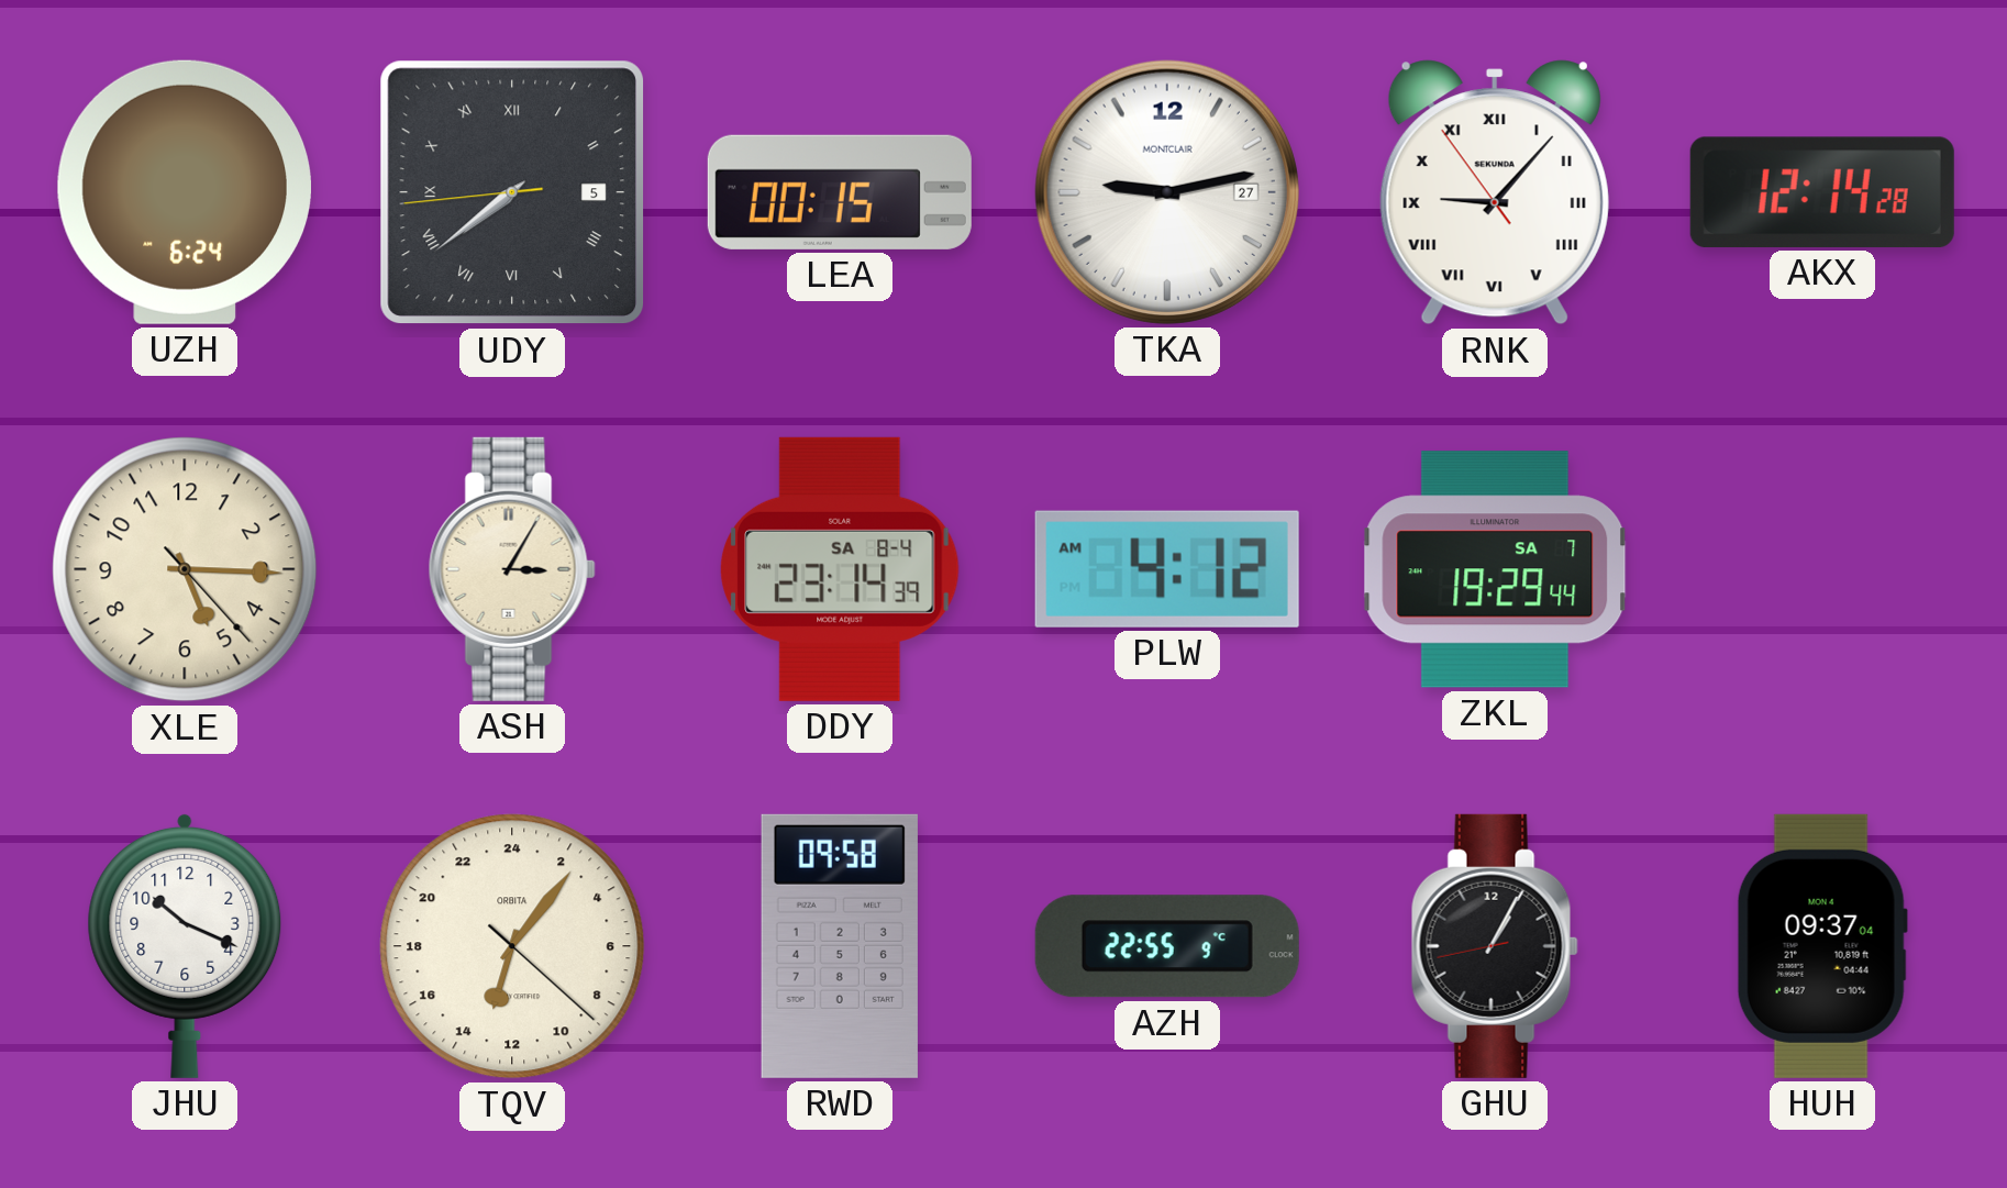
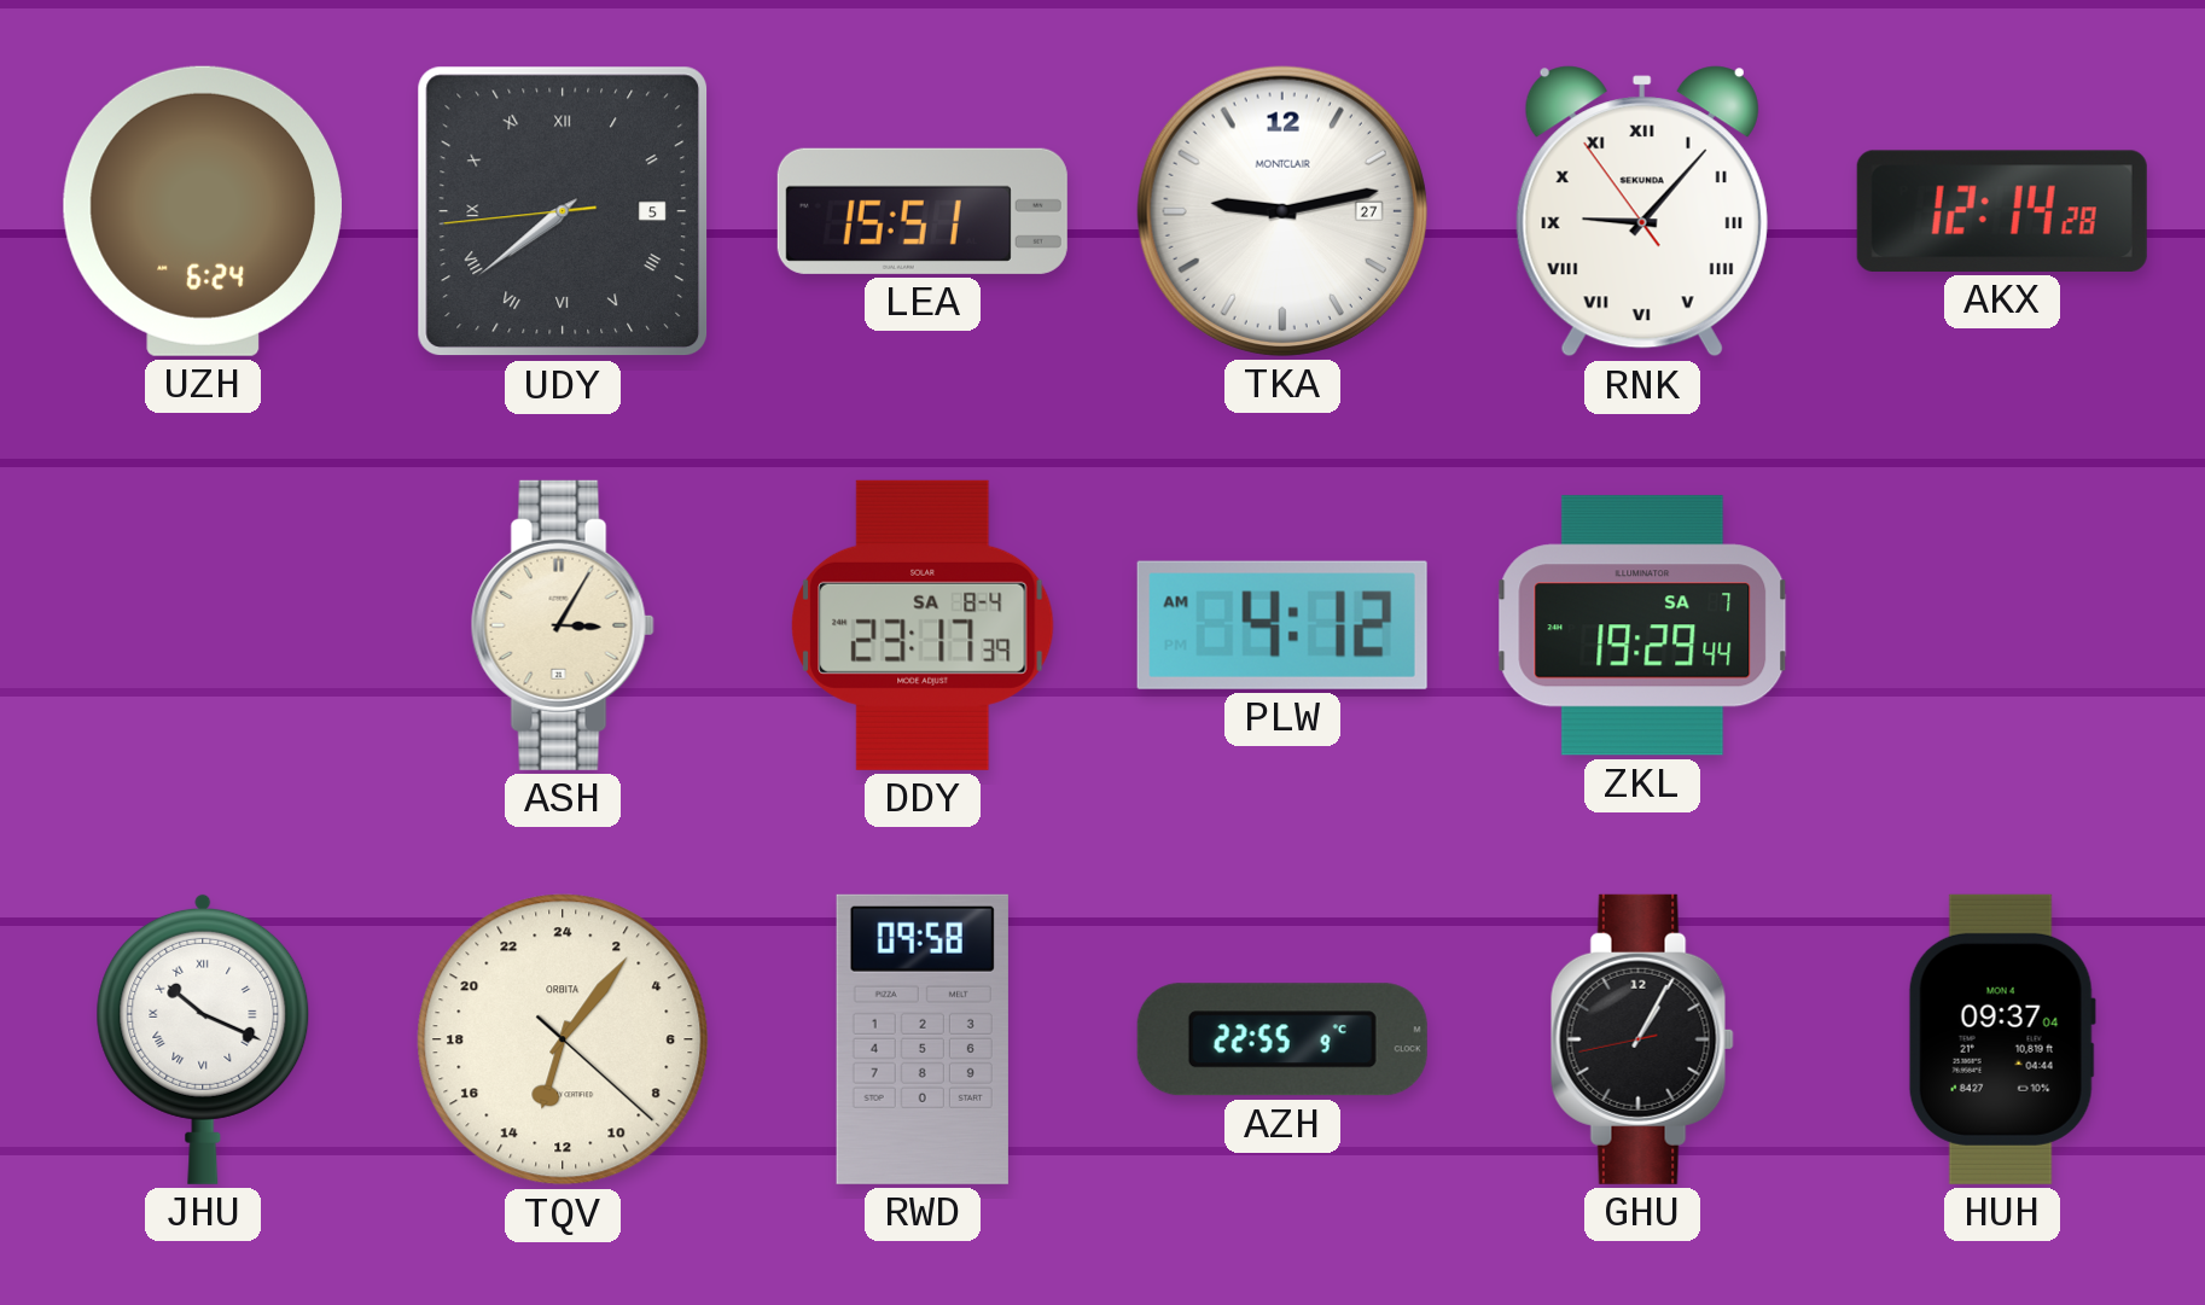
LEA: 00:15 -> 15:51 (923, 211)
XLE: 5:15 -> none (185, 569)
DDY: 23:14 -> 23:17 (923, 625)
JHU numerals: Arabic -> Roman (203, 1038)
